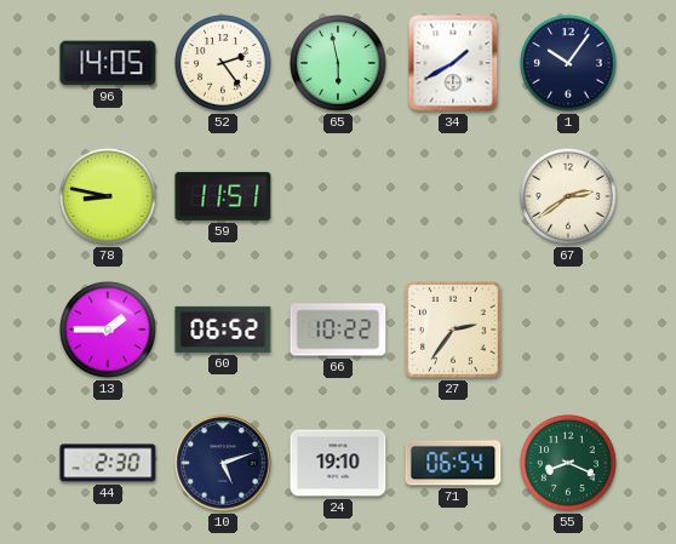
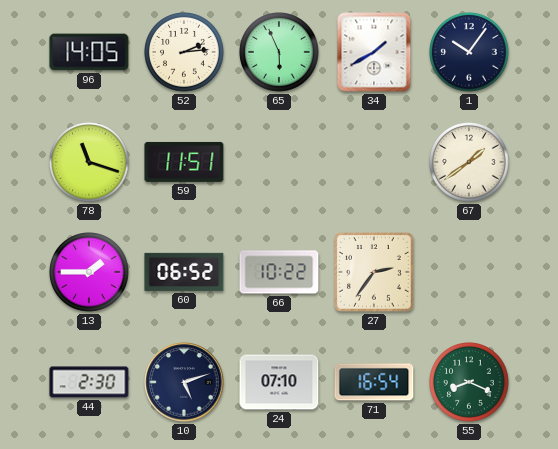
52: 2:24 -> 2:14 (185, 53)
65: 5:58 -> 5:56 (280, 53)
78: 8:47 -> 11:18 (90, 163)
67: 2:39 -> 1:39 (470, 163)
24: 19:10 -> 07:10 (279, 382)
71: 06:54 -> 16:54 (374, 382)
